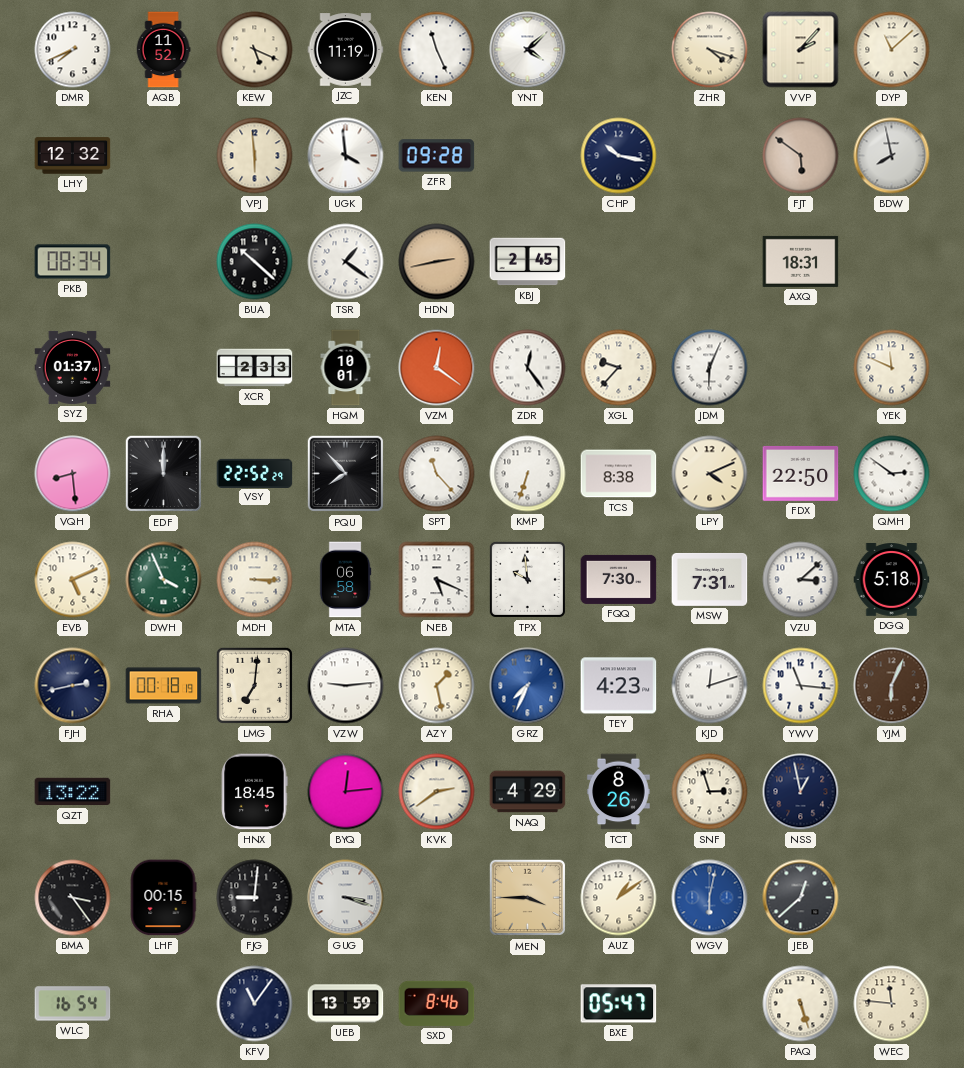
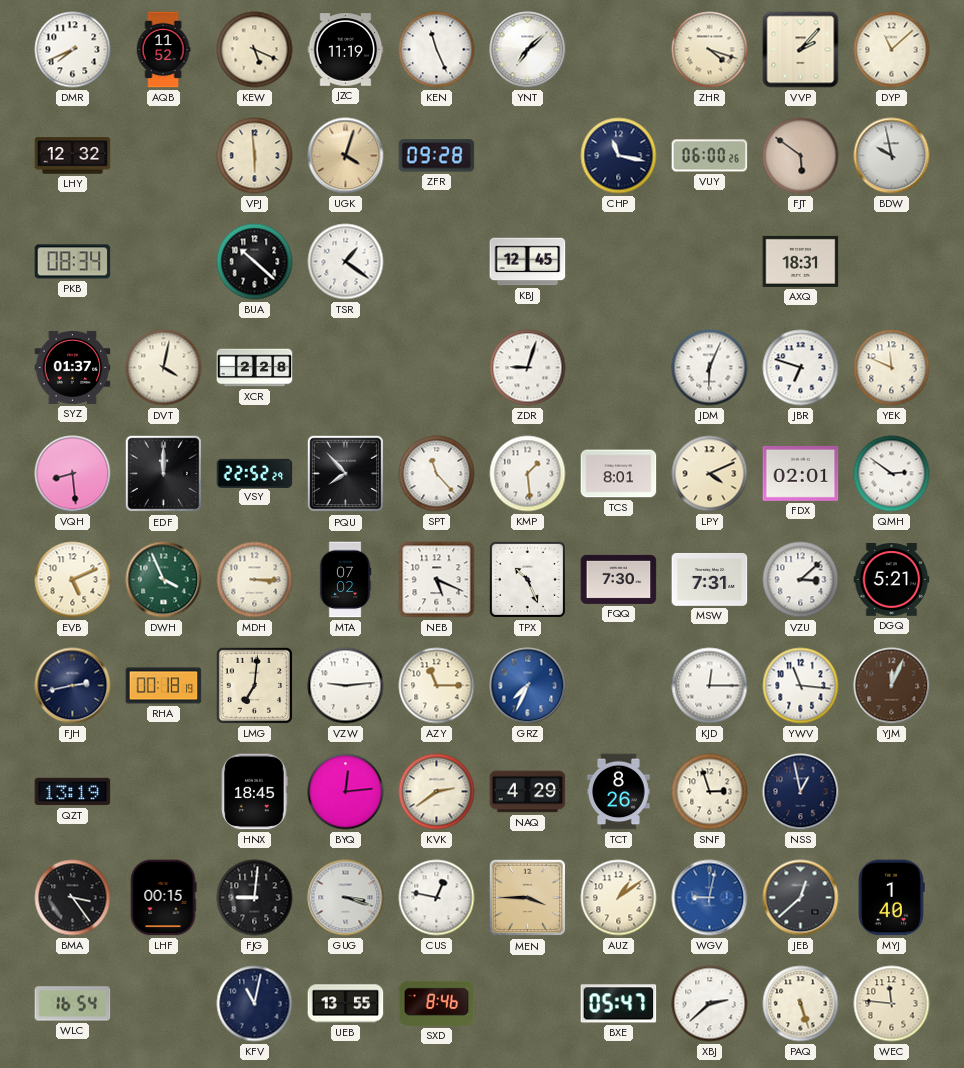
YNT: 4:08 -> 7:08 (528, 50)
UGK: 3:59 -> 4:03 (346, 156)
UGK dial: white -> champagne (346, 156)
CHP: 10:17 -> 11:17 (619, 156)
VUY: none -> 06:00 (710, 156)
BDW: 7:58 -> 9:58 (892, 156)
HDN: 2:43 -> none (437, 262)
KBJ: 2:45 -> 12:45 (528, 262)
DVT: none -> 4:02 (164, 368)
XCR: 2:33 -> 2:28 (255, 368)
HQM: 10:01 -> none (346, 368)
VZM: 12:21 -> none (437, 368)
ZDR: 12:24 -> 9:03 (528, 368)
XGL: 9:37 -> none (619, 368)
JBR: none -> 6:48 (801, 368)
KMP: 6:33 -> 1:29 (528, 474)
TCS: 8:38 -> 8:01 (619, 474)
FDX: 22:50 -> 02:01 (801, 473)
MTA: 06:58 -> 07:02 (345, 580)
TPX: 9:59 -> 10:26 (527, 579)
DGQ: 5:18 -> 5:21 (892, 580)
AZY: 1:28 -> 11:15 (437, 686)
TEY: 4:23 -> none (619, 686)
KJD: 12:12 -> 12:15 (710, 686)
YJM: 6:04 -> 12:04 (892, 686)
QZT: 13:22 -> 13:19 (73, 792)
CUS: none -> 12:47 (437, 898)
WGV: 6:02 -> 9:02 (710, 898)
MYJ: none -> 1:40 (891, 898)
KFV: 11:06 -> 11:02 (255, 1004)
UEB: 13:59 -> 13:55 (346, 1004)
XBJ: none -> 2:38 (710, 1004)
